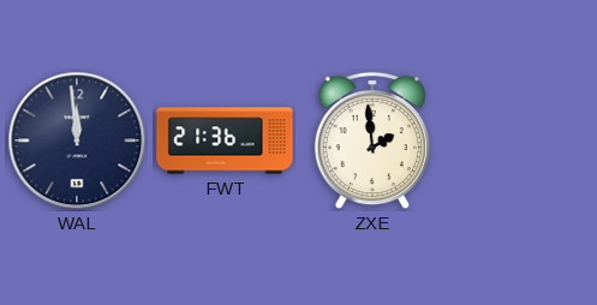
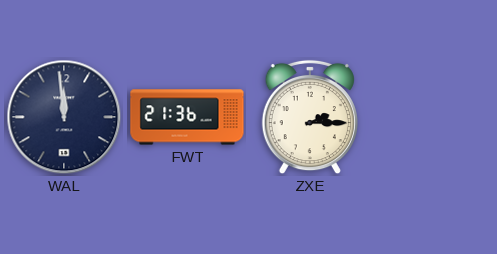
ZXE: 1:59 -> 2:15 (310, 117)
